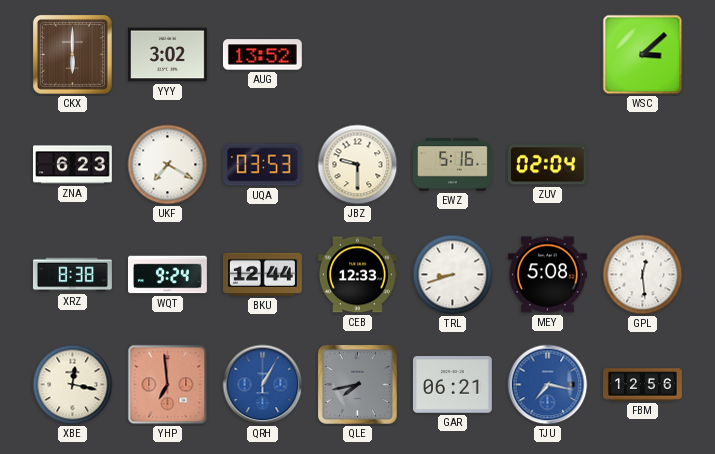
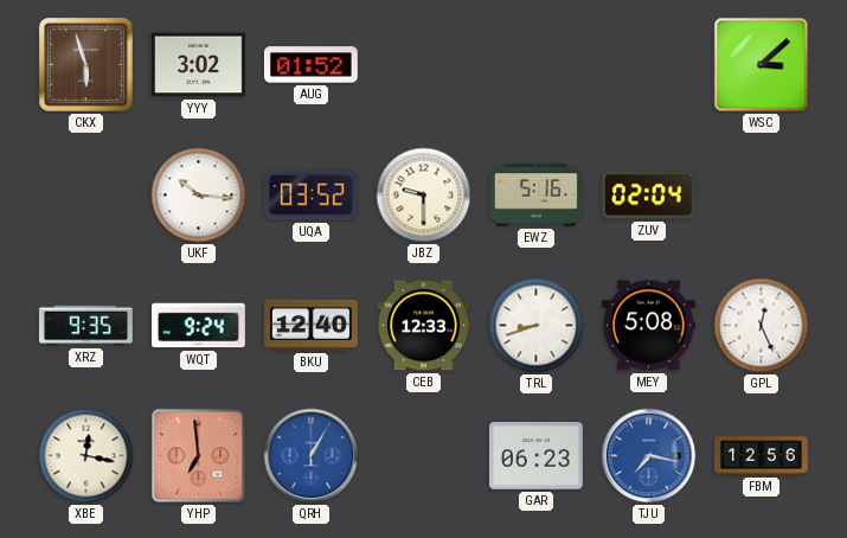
CKX: 6:00 -> 5:57 (85, 64)
AUG: 13:52 -> 01:52 (310, 65)
ZNA: 6:23 -> none (73, 165)
UKF: 7:20 -> 10:16 (199, 196)
UQA: 03:53 -> 03:52 (310, 196)
XRZ: 8:38 -> 9:35 (85, 326)
BKU: 12:44 -> 12:40 (312, 325)
GPL: 12:29 -> 12:26 (762, 326)
QLE: 7:43 -> none (357, 384)
GAR: 06:21 -> 06:23 (535, 456)
